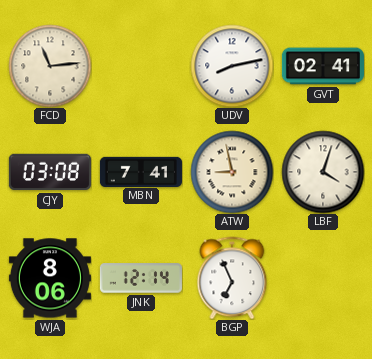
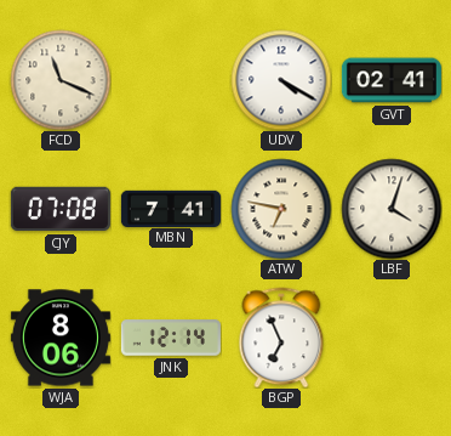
FCD: 11:14 -> 11:19 (61, 80)
UDV: 8:13 -> 4:20 (281, 80)
CJY: 03:08 -> 07:08 (61, 209)
ATW: 8:58 -> 6:47 (281, 209)
